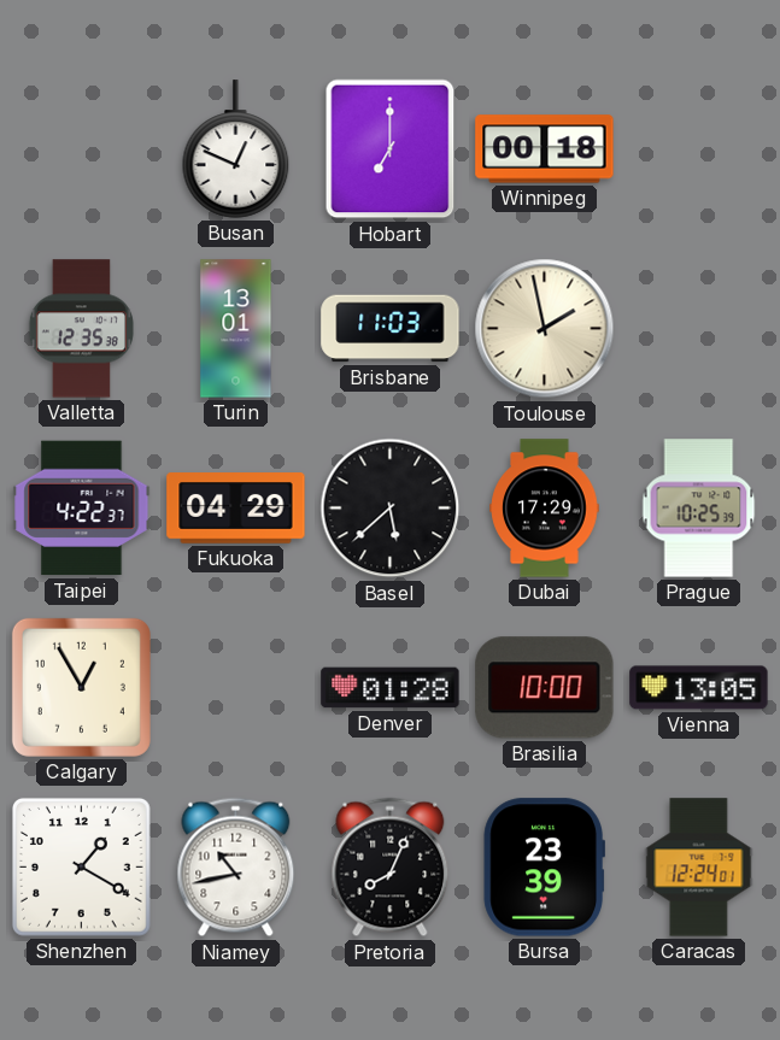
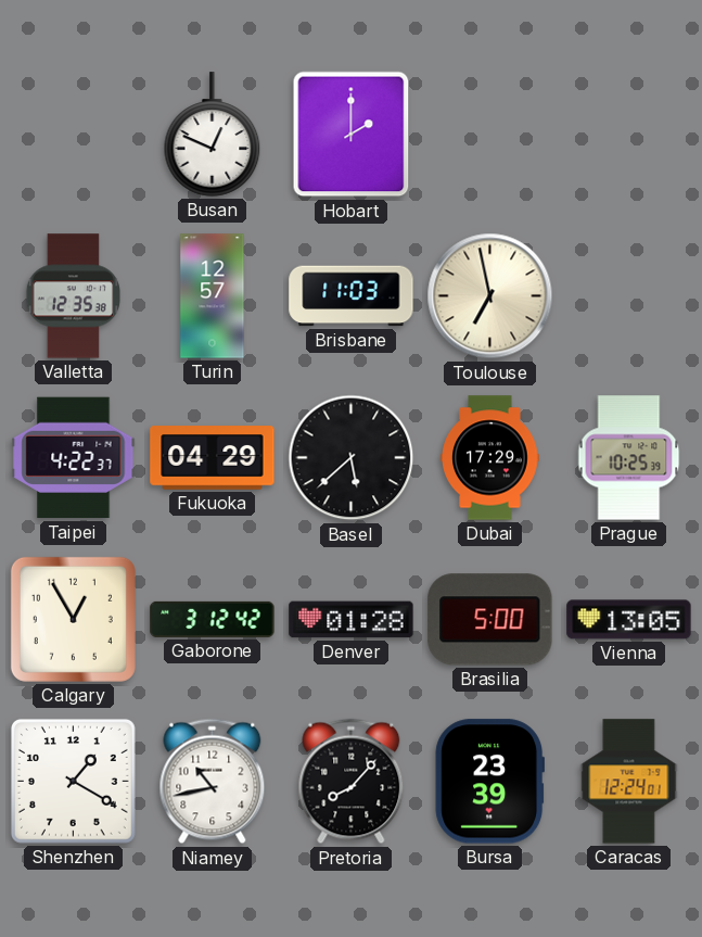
Hobart: 7:00 -> 2:00 (352, 135)
Winnipeg: 00:18 -> none (545, 149)
Turin: 13:01 -> 12:57 (213, 296)
Toulouse: 1:58 -> 6:58 (490, 296)
Gaborone: none -> 3:12 (213, 619)
Brasilia: 10:00 -> 5:00 (490, 620)
Pretoria: 8:04 -> 8:07 (352, 782)
